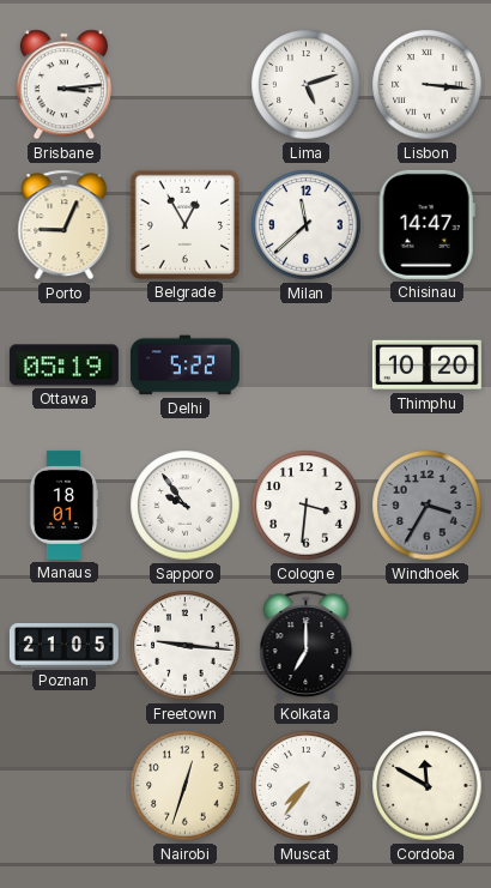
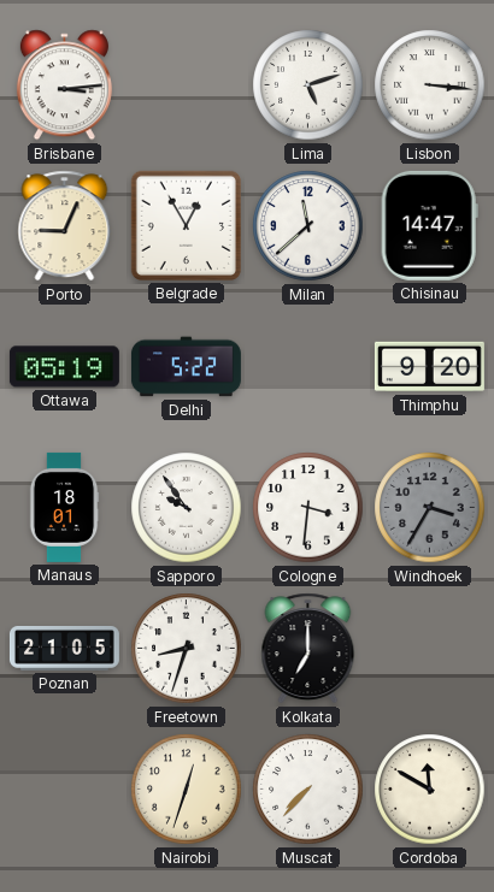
Thimphu: 10:20 -> 9:20 (429, 367)
Freetown: 9:16 -> 8:33 (187, 649)
Muscat: 7:36 -> 7:37 (308, 790)
